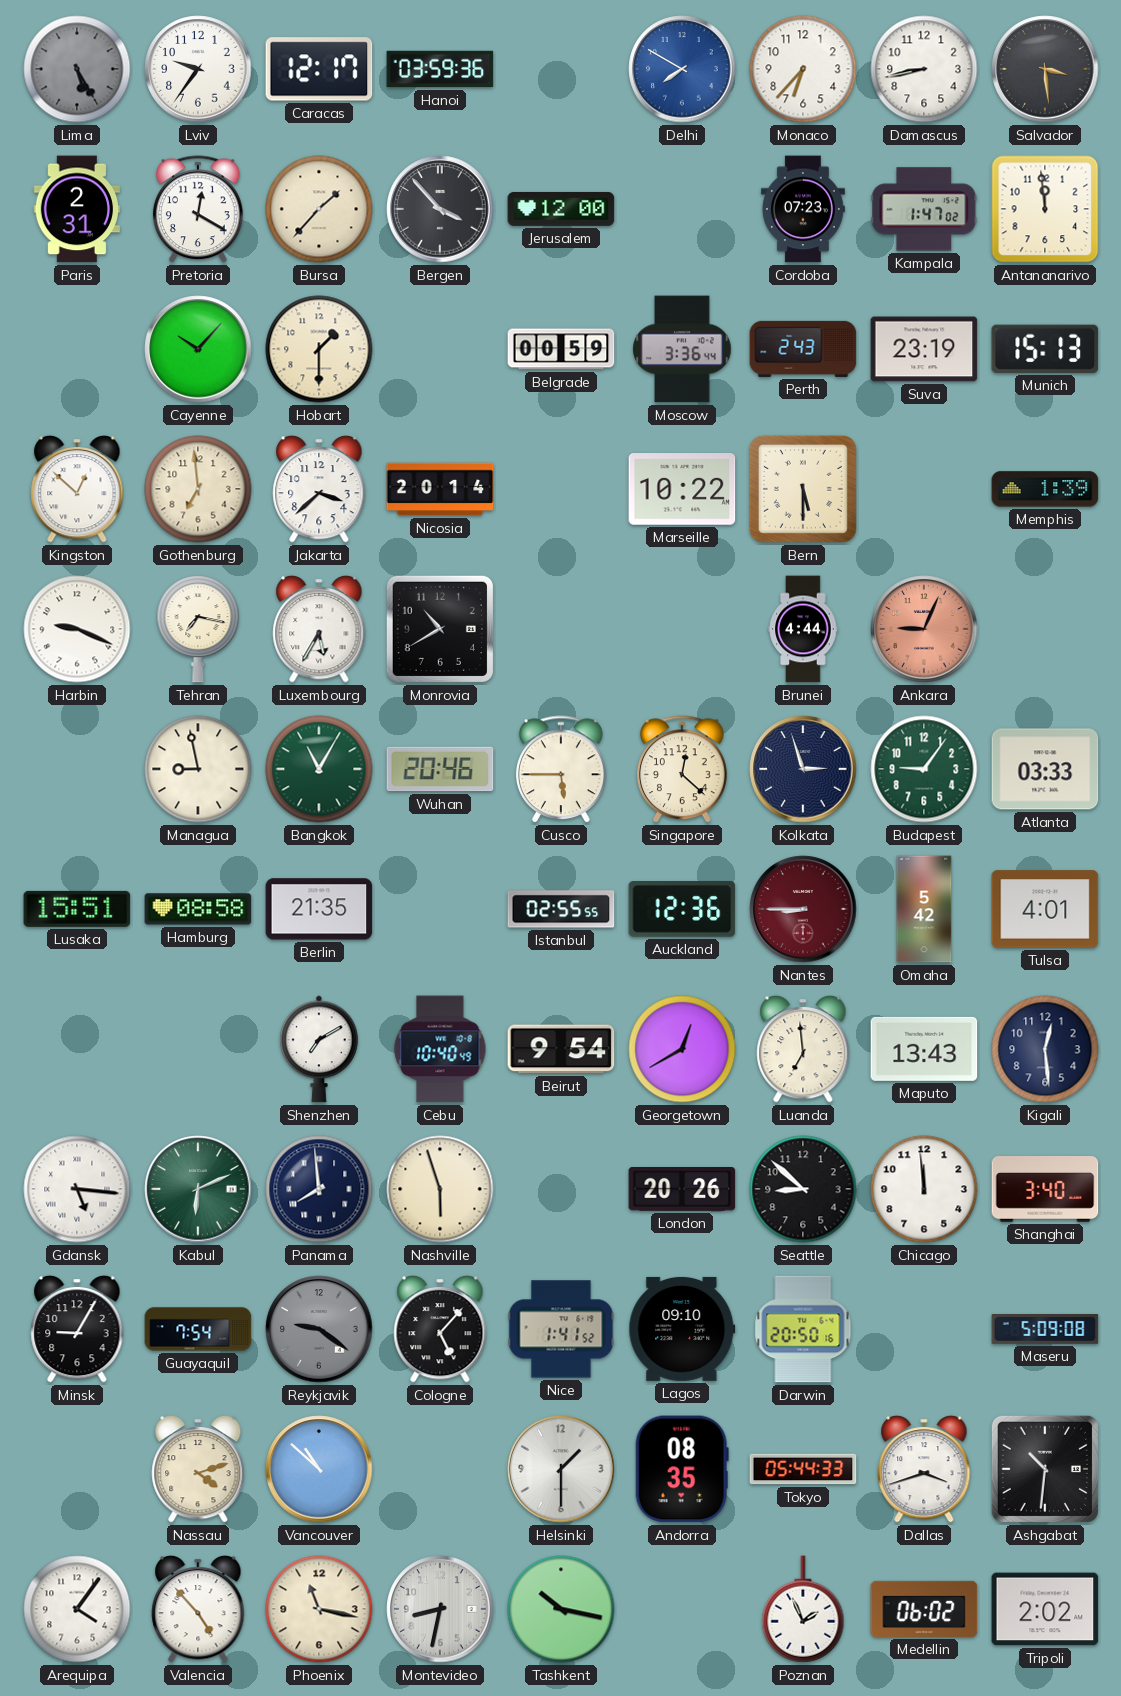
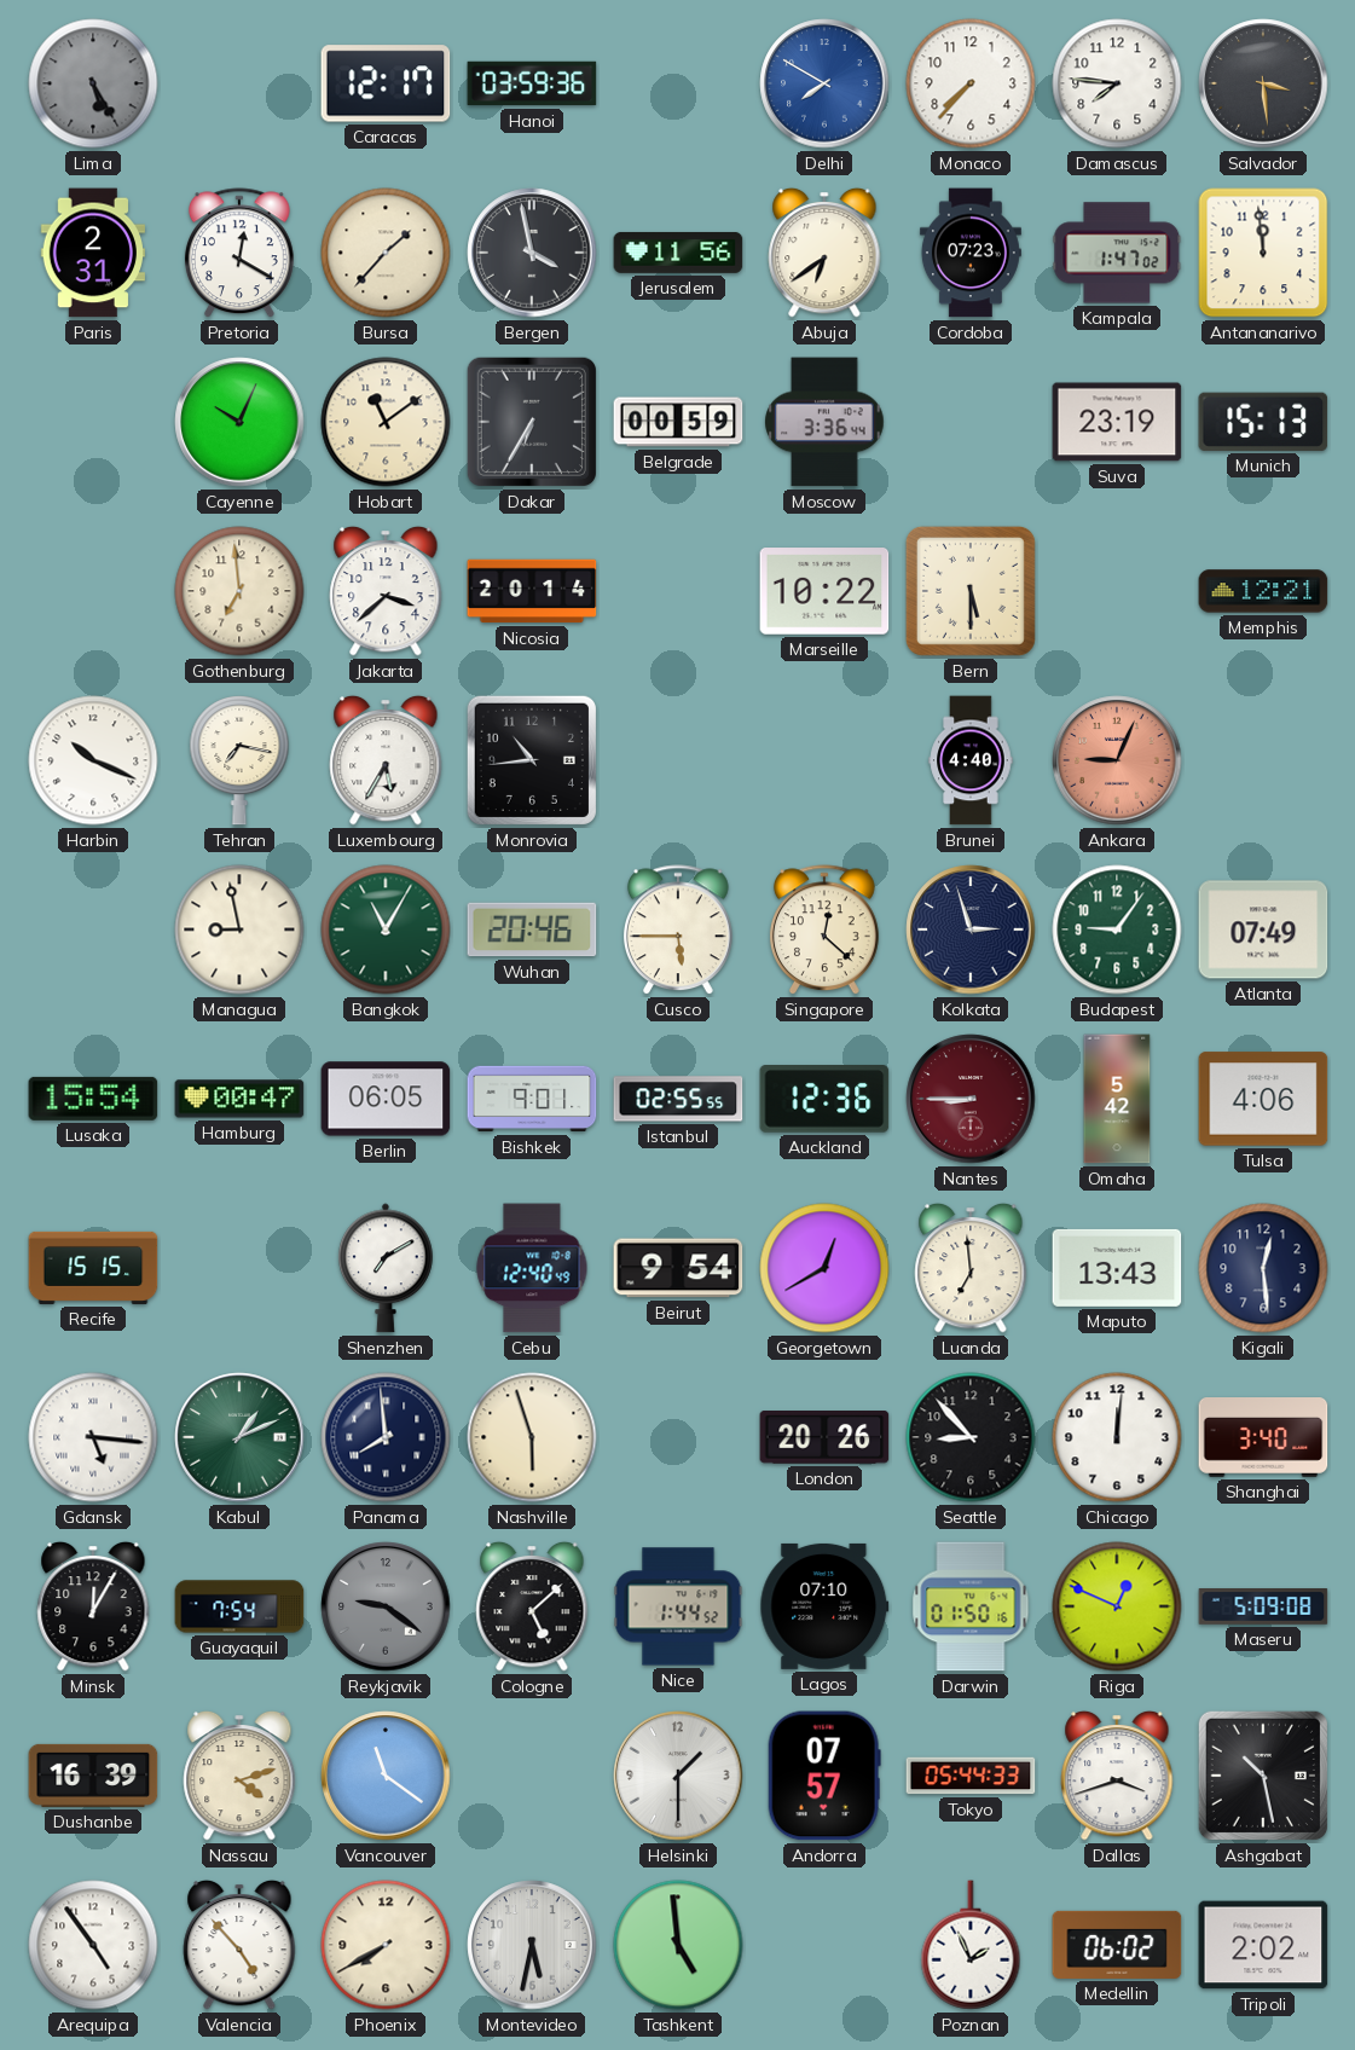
Lviv: 9:36 -> none (198, 69)
Monaco: 6:37 -> 7:37 (971, 83)
Damascus: 8:43 -> 7:46 (1117, 83)
Bergen: 3:53 -> 3:58 (532, 253)
Jerusalem: 12:00 -> 11:56 (678, 253)
Abuja: none -> 6:39 (824, 253)
Cayenne: 10:07 -> 10:04 (239, 422)
Hobart: 1:30 -> 11:09 (386, 422)
Dakar: none -> 6:35 (532, 422)
Perth: 2:43 -> none (803, 349)
Kingston: 12:52 -> none (77, 489)
Memphis: 1:39 -> 12:21 (1263, 591)
Harbin: 9:19 -> 10:19 (93, 760)
Monrovia: 10:40 -> 10:44 (532, 760)
Brunei: 4:44 -> 4:40 (971, 760)
Atlanta: 03:33 -> 07:49 (1263, 930)
Lusaka: 15:51 -> 15:54 (93, 1099)
Hamburg: 08:58 -> 00:47 (239, 1099)
Berlin: 21:35 -> 06:05 (386, 1099)
Bishkek: none -> 9:01 (532, 1099)
Tulsa: 4:01 -> 4:06 (1263, 1099)
Recife: none -> 15:15 (93, 1268)
Cebu: 10:40 -> 12:40 (532, 1268)
Kabul: 6:11 -> 1:11 (239, 1437)
Seattle: 8:52 -> 8:53 (971, 1437)
Chicago: 11:59 -> 12:01 (1117, 1437)
Minsk: 9:05 -> 12:05 (93, 1606)
Cologne: 5:07 -> 5:08 (532, 1606)
Nice: 1:41 -> 1:44 (678, 1606)
Lagos: 09:10 -> 07:10 (824, 1606)
Darwin: 20:50 -> 01:50 (971, 1606)
Riga: none -> 12:49 (1117, 1606)
Dushanbe: none -> 16:39 (93, 1776)
Vancouver: 10:52 -> 11:21 (386, 1776)
Andorra: 08:35 -> 07:57 (824, 1776)
Ashgabat: 10:31 -> 10:28 (1263, 1776)
Arequipa: 4:06 -> 4:54 (93, 1945)
Phoenix: 11:17 -> 7:40 (386, 1945)
Montevideo: 8:32 -> 5:32 (532, 1945)
Tashkent: 10:17 -> 4:59 (678, 1945)
